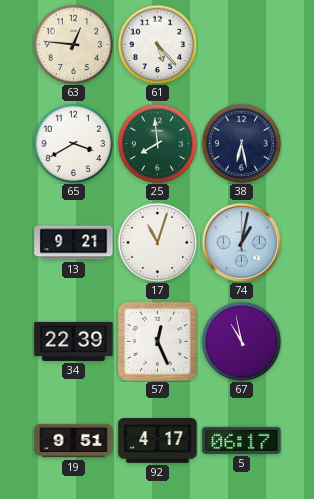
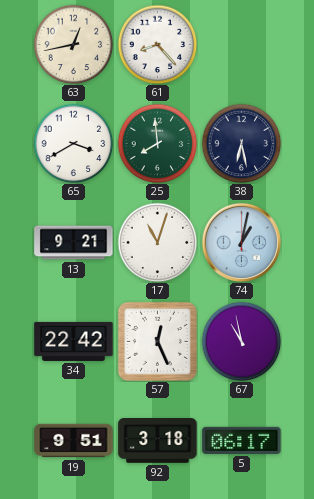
63: 12:46 -> 12:43 (73, 44)
61: 5:23 -> 8:23 (157, 44)
34: 22:39 -> 22:42 (74, 341)
92: 4:17 -> 3:18 (158, 441)
